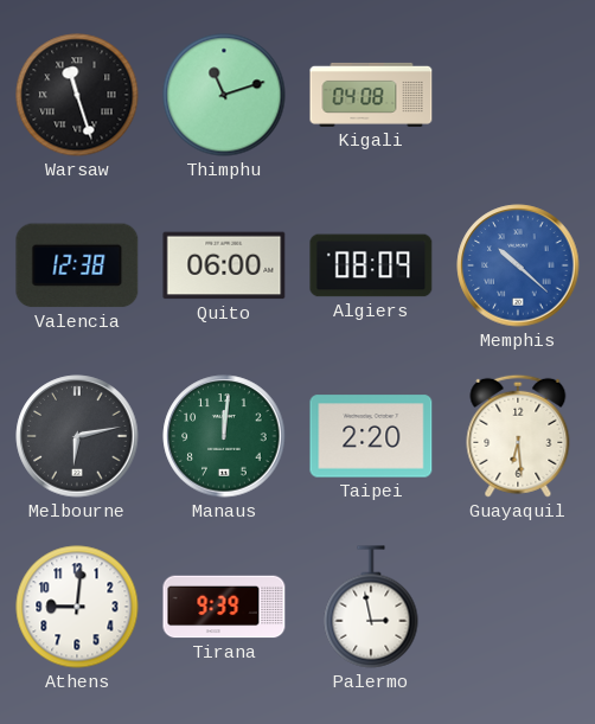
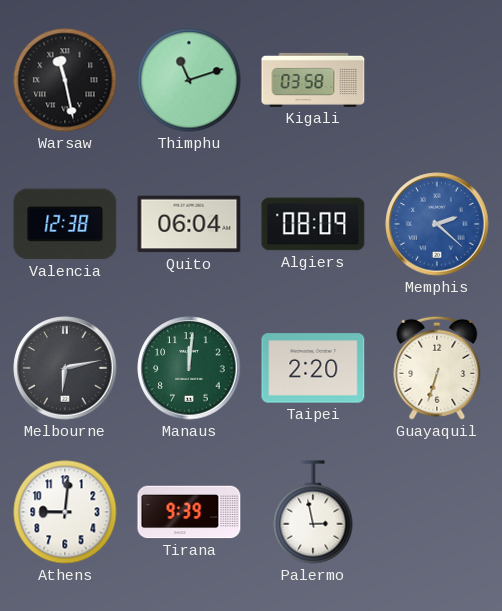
Warsaw: 11:27 -> 11:28 (65, 80)
Kigali: 04:08 -> 03:58 (313, 80)
Quito: 06:00 -> 06:04 (189, 224)
Memphis: 10:22 -> 2:22 (437, 224)
Guayaquil: 6:29 -> 6:33 (437, 368)
